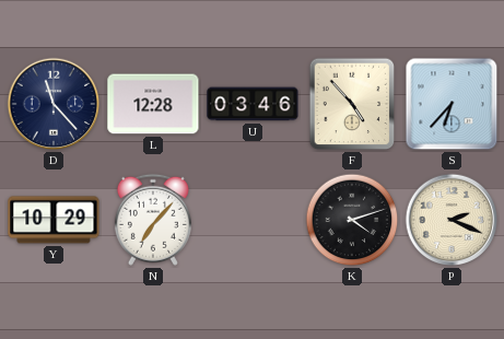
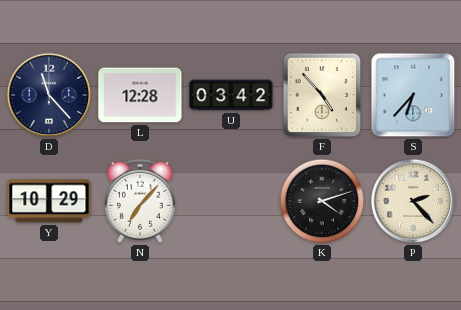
U: 03:46 -> 03:42 (231, 95)
P: 2:19 -> 2:23 (413, 201)
